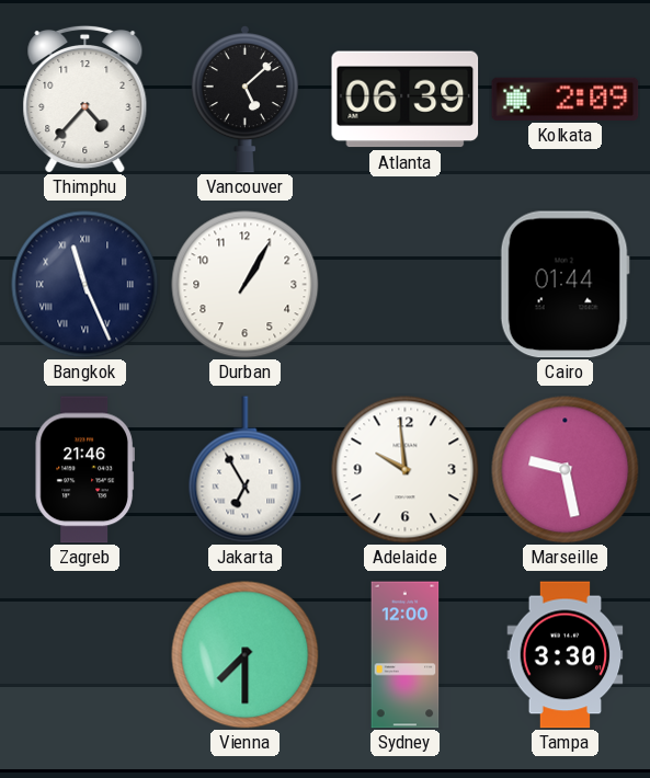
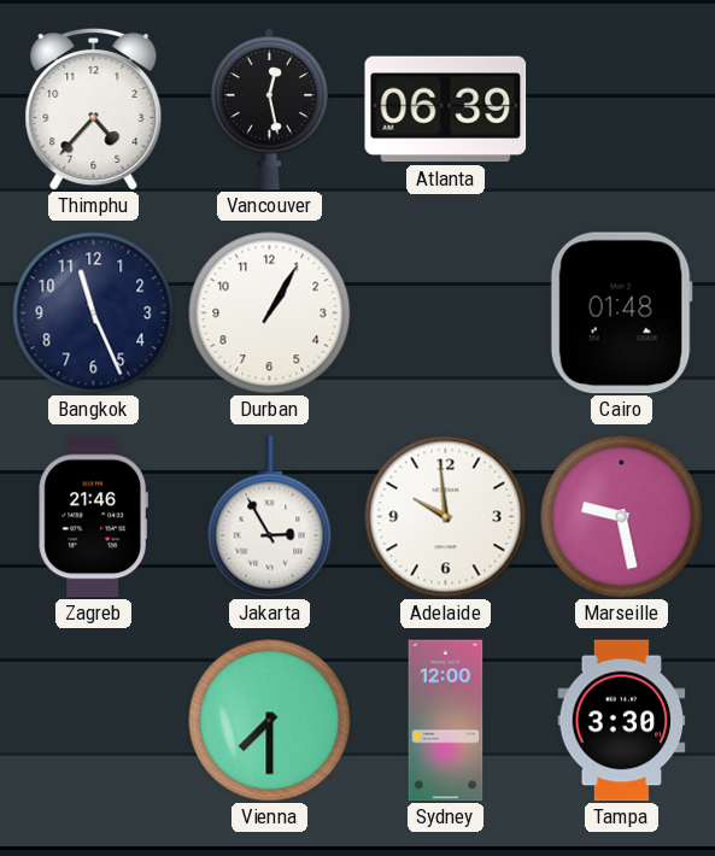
Vancouver: 5:08 -> 12:28 (269, 109)
Kolkata: 2:09 -> none (566, 99)
Bangkok numerals: Roman -> Arabic (94, 313)
Cairo: 01:44 -> 01:48 (621, 313)
Jakarta: 6:55 -> 2:55 (270, 517)
